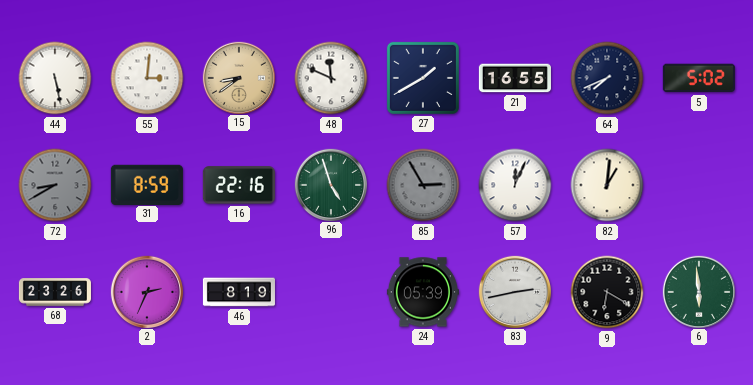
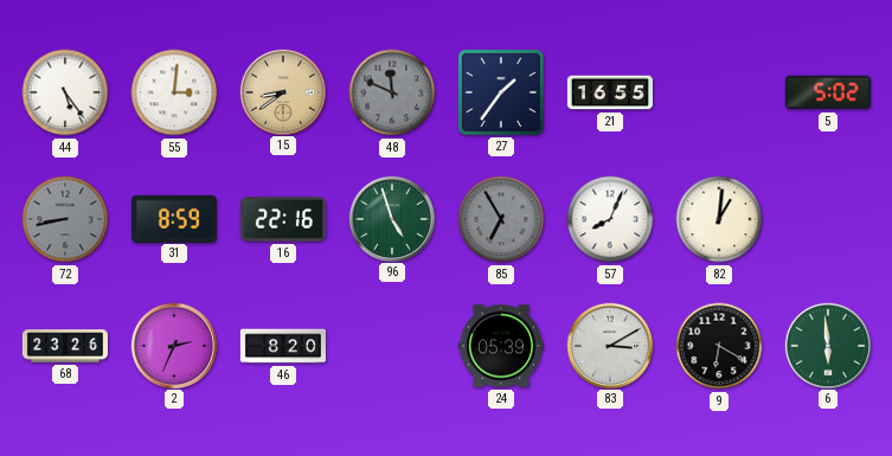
44: 5:28 -> 5:24 (65, 92)
48 dial: white -> grey (392, 92)
27: 1:40 -> 1:36 (501, 92)
64: 7:41 -> none (607, 78)
72: 8:40 -> 8:43 (65, 219)
85: 2:55 -> 6:55 (501, 219)
57: 12:04 -> 8:04 (610, 219)
46: 8:19 -> 8:20 (283, 346)
83: 2:43 -> 3:10 (609, 345)
